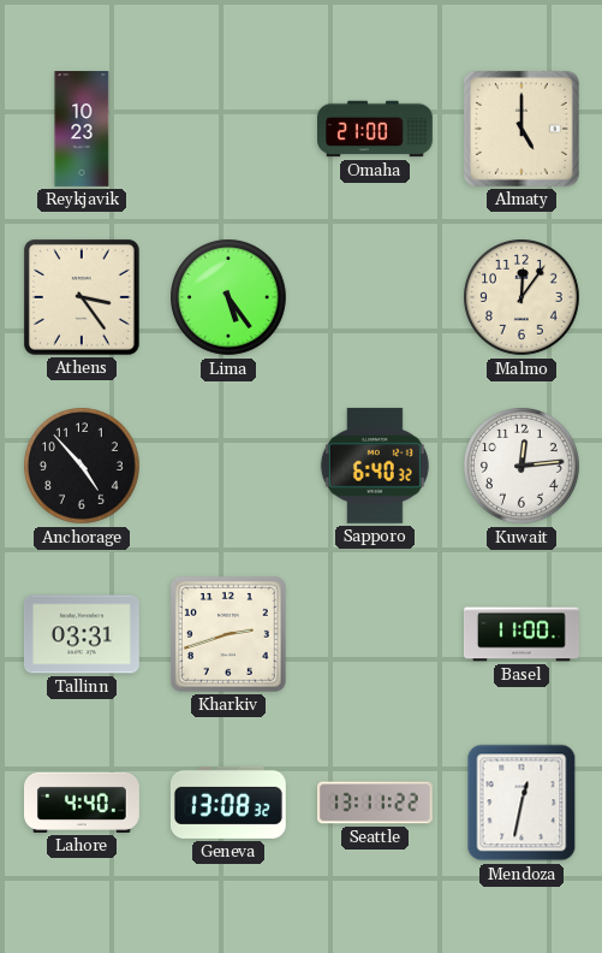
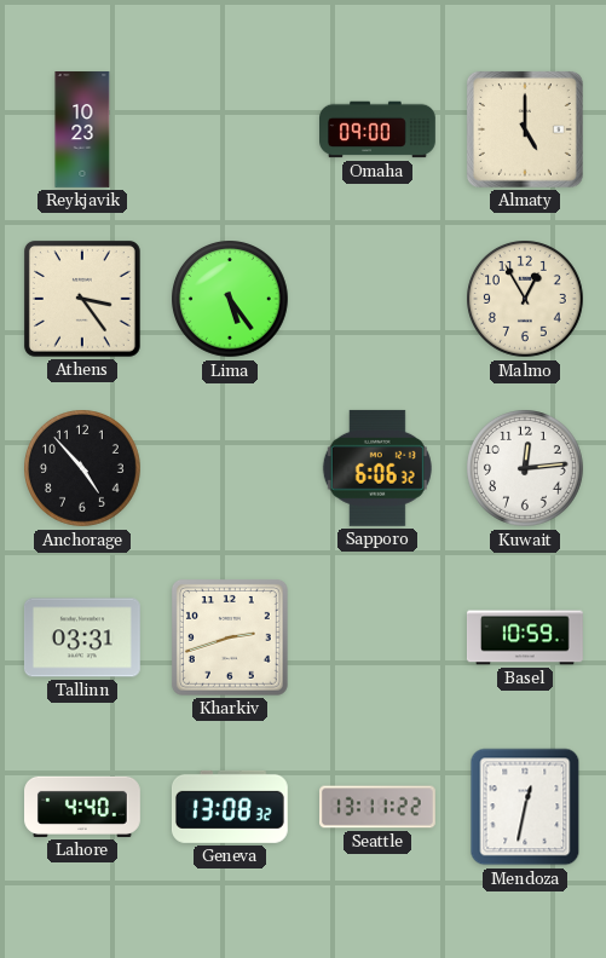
Omaha: 21:00 -> 09:00 (379, 129)
Malmo: 12:06 -> 12:55 (526, 300)
Sapporo: 6:40 -> 6:06 (377, 468)
Basel: 11:00 -> 10:59 (525, 637)
